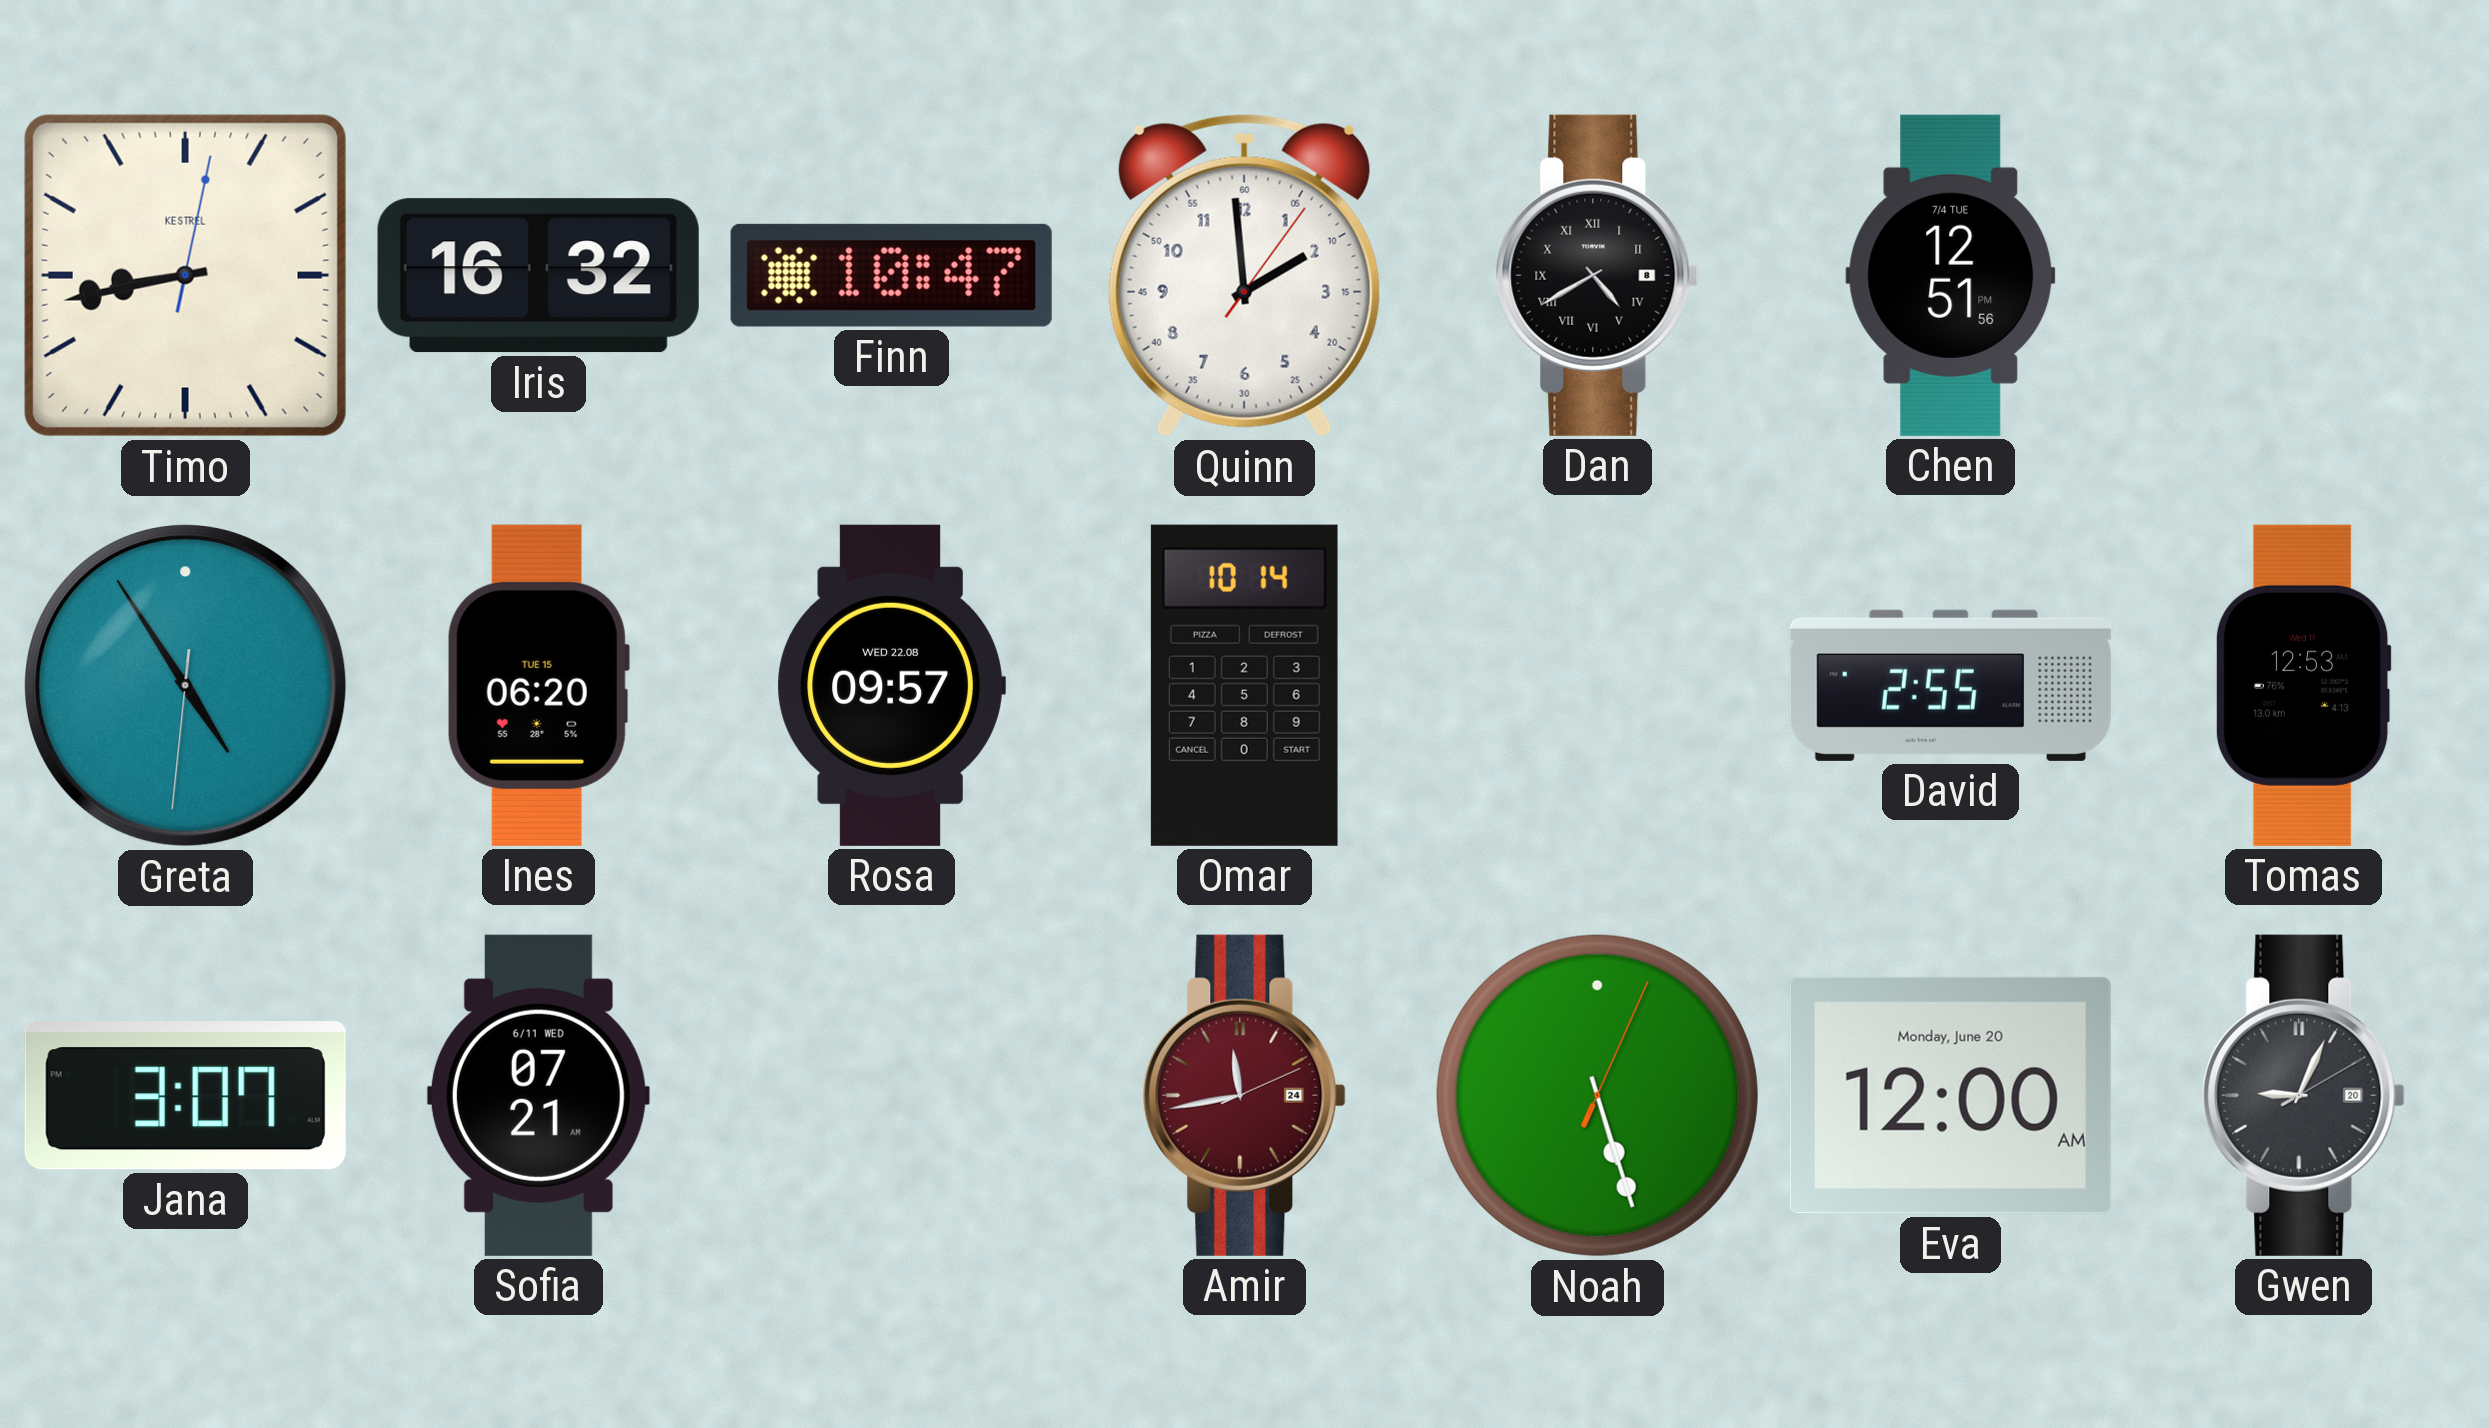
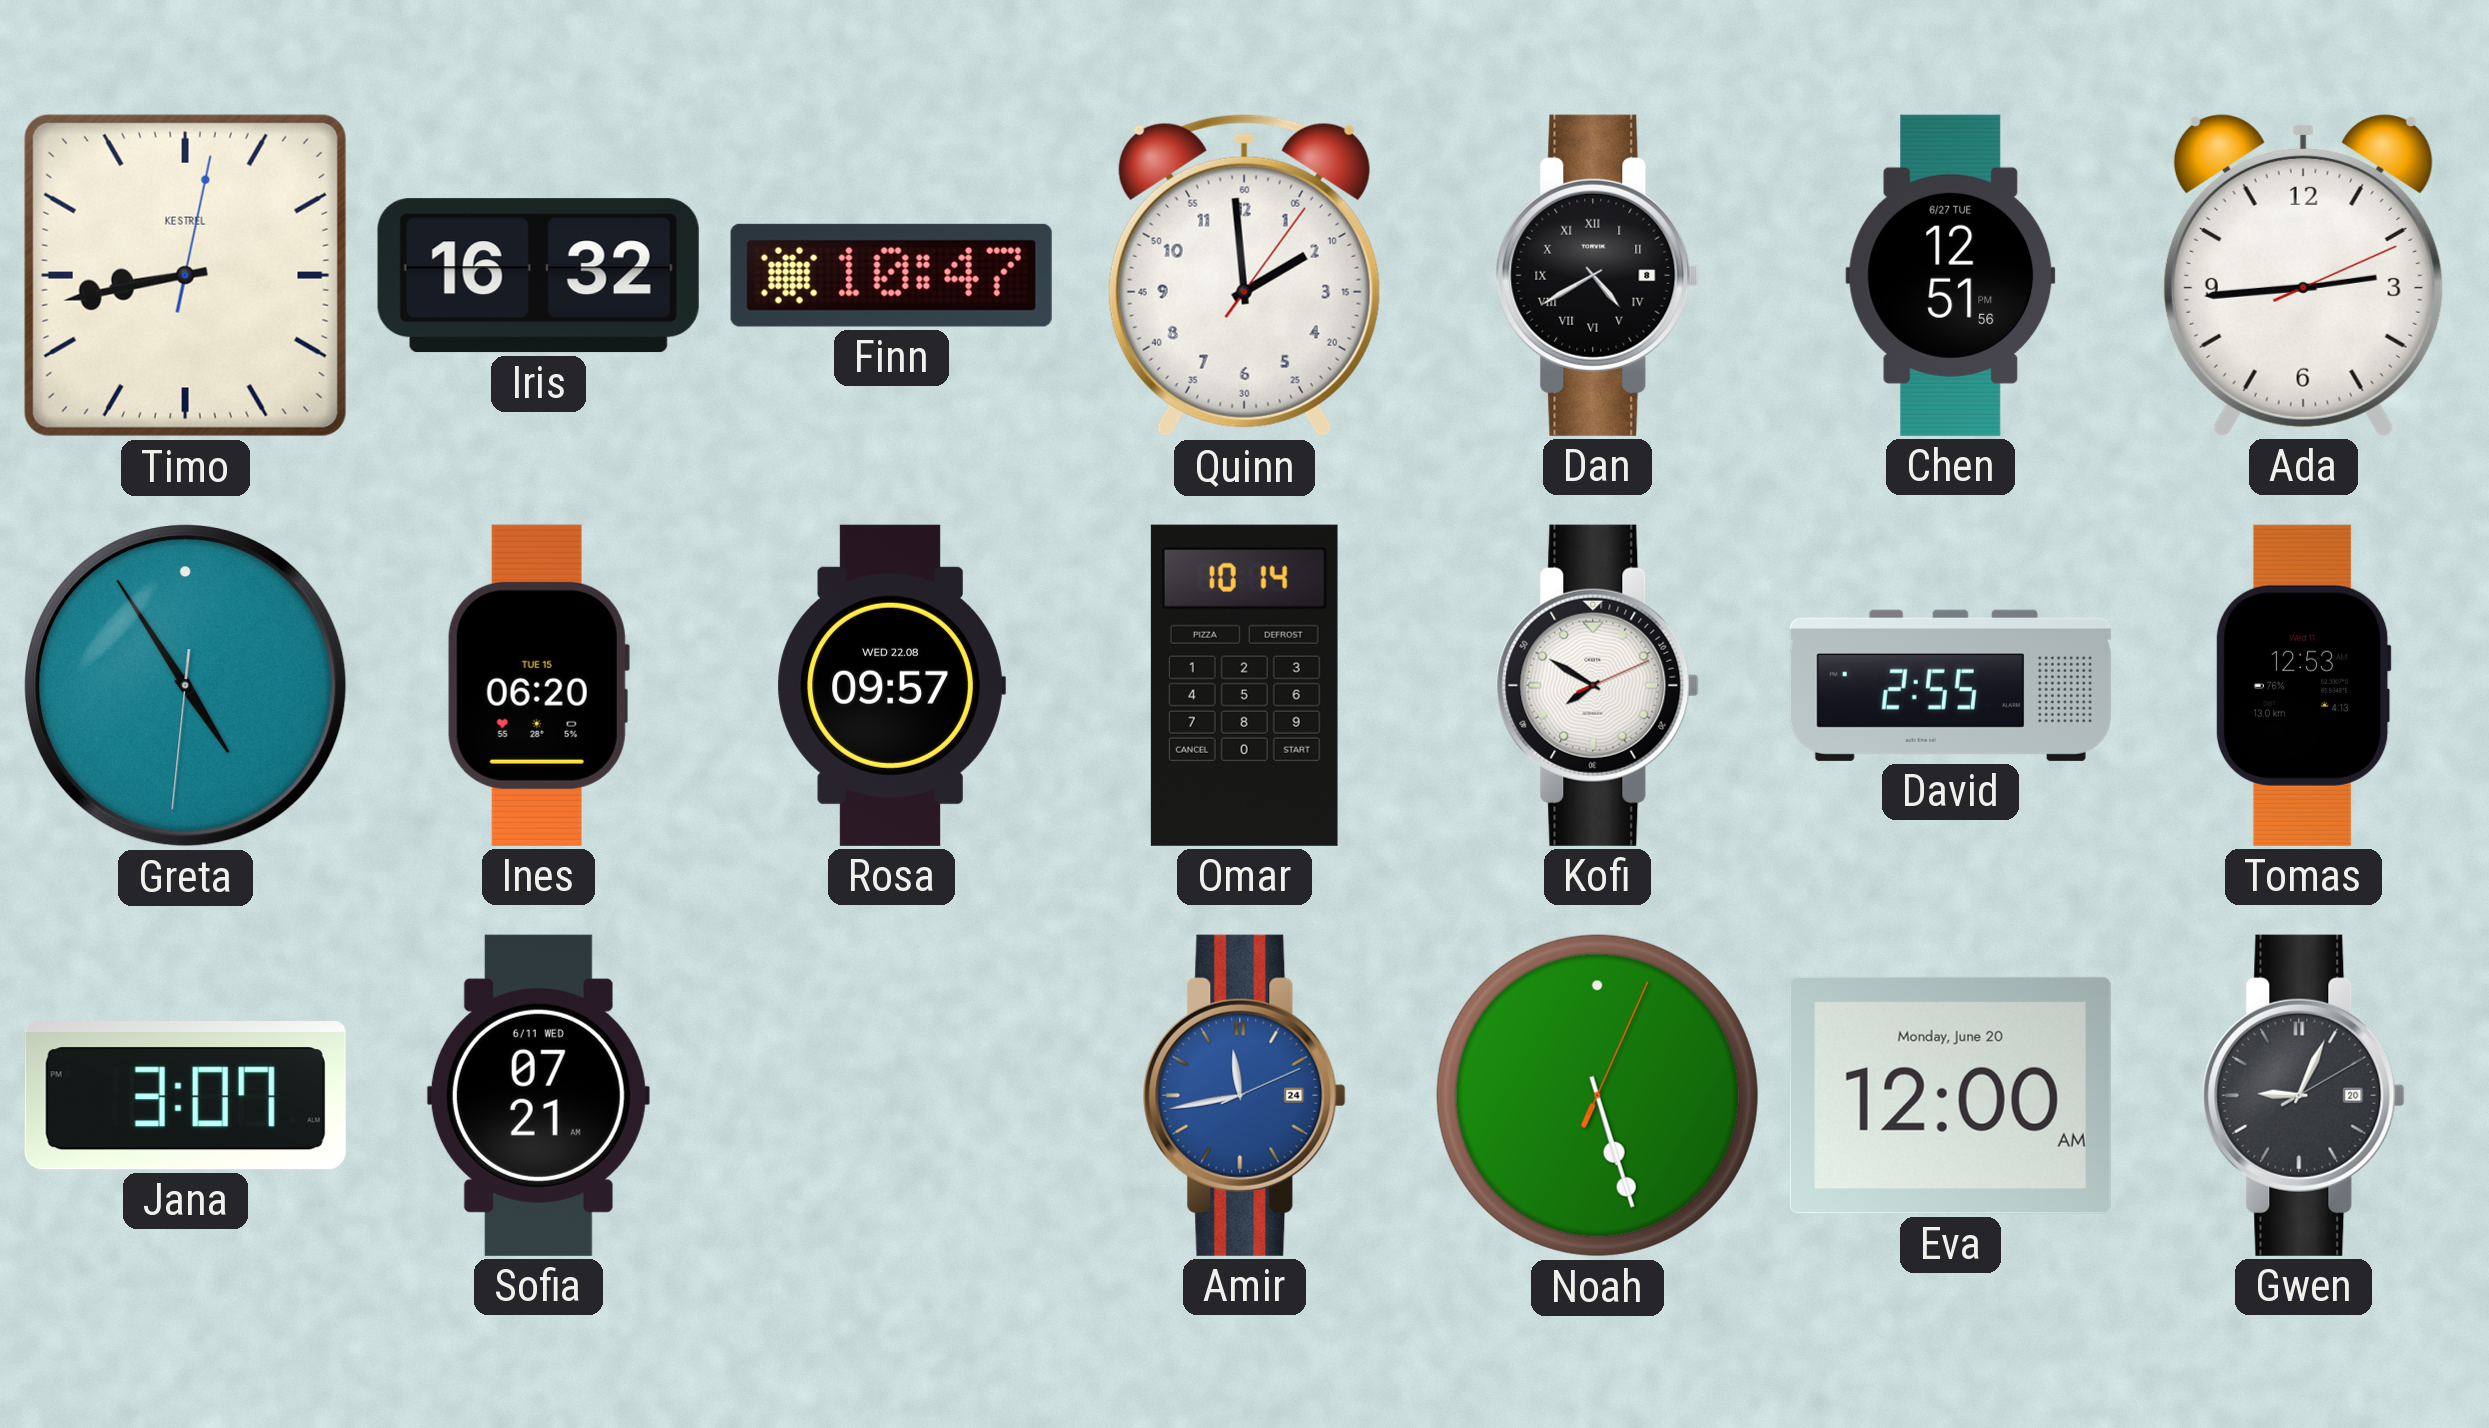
Chen date: 7/4 TUE -> 6/27 TUE (1951, 275)
Ada: none -> 2:44 (2303, 275)
Kofi: none -> 7:50 (1597, 685)
Amir dial: burgundy -> blue (1244, 1095)
